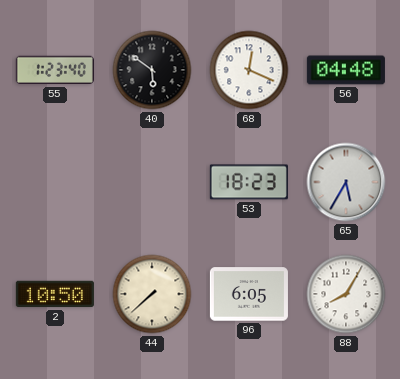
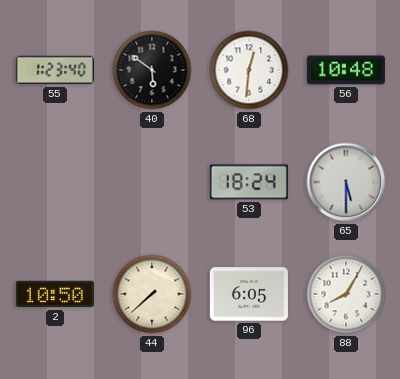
68: 12:19 -> 12:31 (249, 70)
56: 04:48 -> 10:48 (346, 70)
53: 18:23 -> 18:24 (249, 182)
65: 5:35 -> 5:30 (346, 182)
